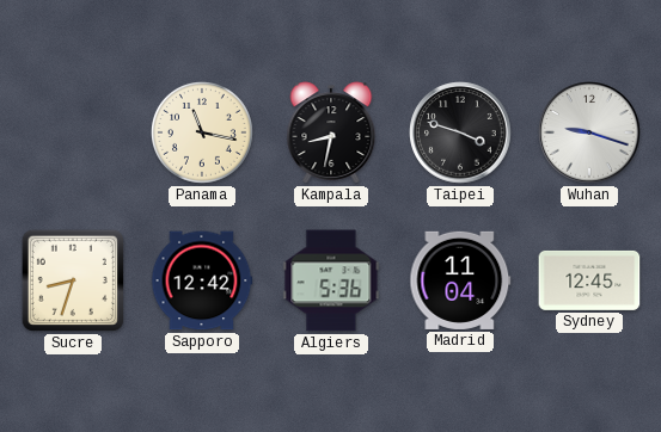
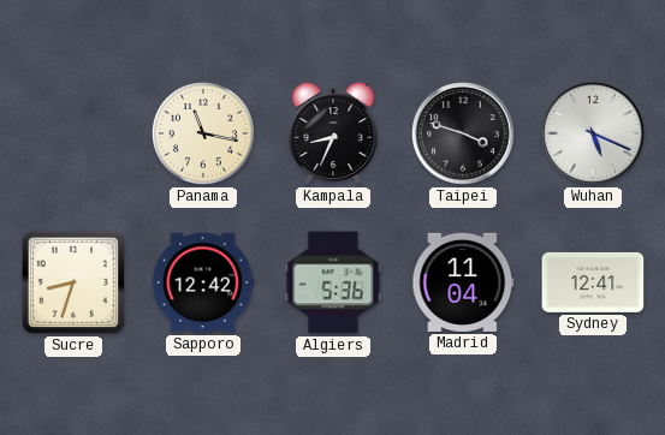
Kampala: 8:32 -> 8:34 (333, 133)
Wuhan: 9:18 -> 5:19 (593, 133)
Sydney: 12:45 -> 12:41 (593, 282)
